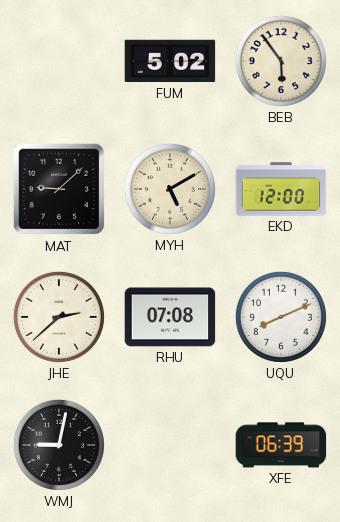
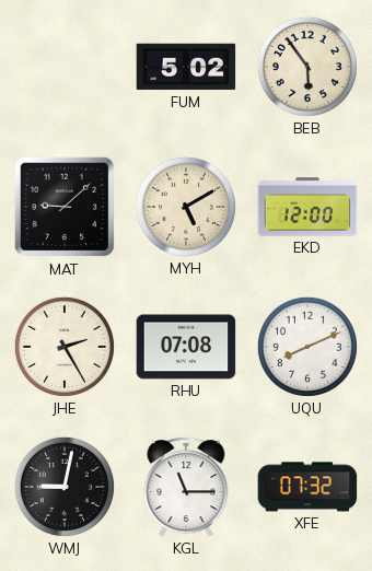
JHE: 2:38 -> 2:25 (65, 347)
KGL: none -> 11:15 (186, 487)
XFE: 06:39 -> 07:32 (307, 487)
